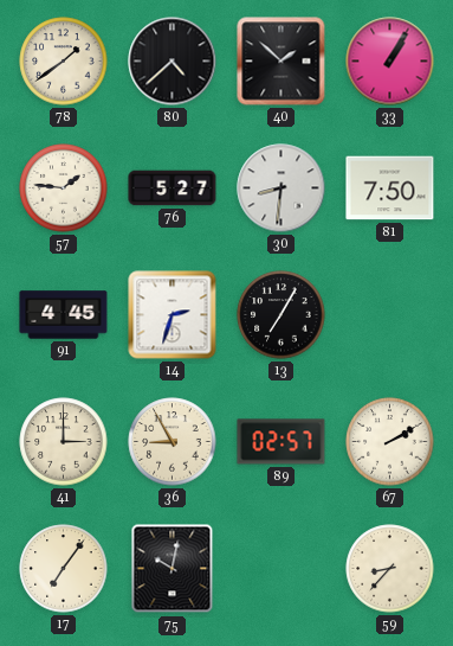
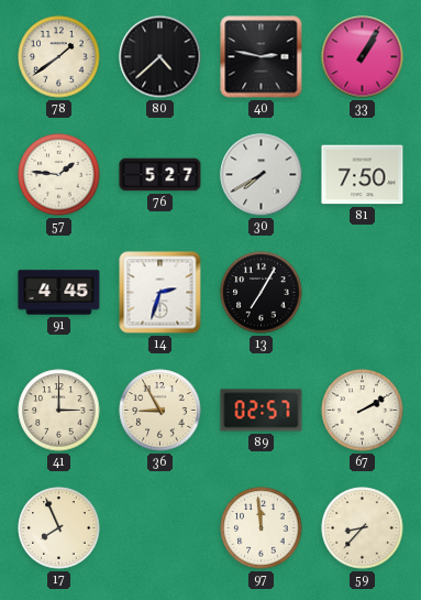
40: 1:52 -> 2:47 (262, 57)
30: 8:31 -> 7:40 (262, 175)
17: 7:06 -> 7:56 (59, 528)
75: 10:02 -> none (173, 569)
97: none -> 11:59 (262, 528)
